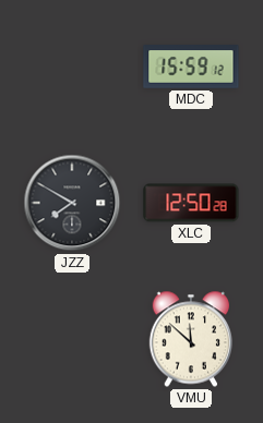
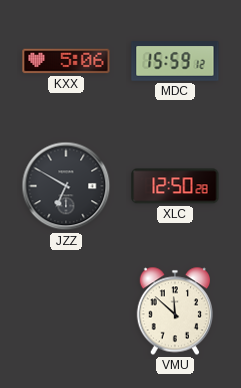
KXX: none -> 5:06 (66, 61)
JZZ: 7:50 -> 6:50 (66, 186)
